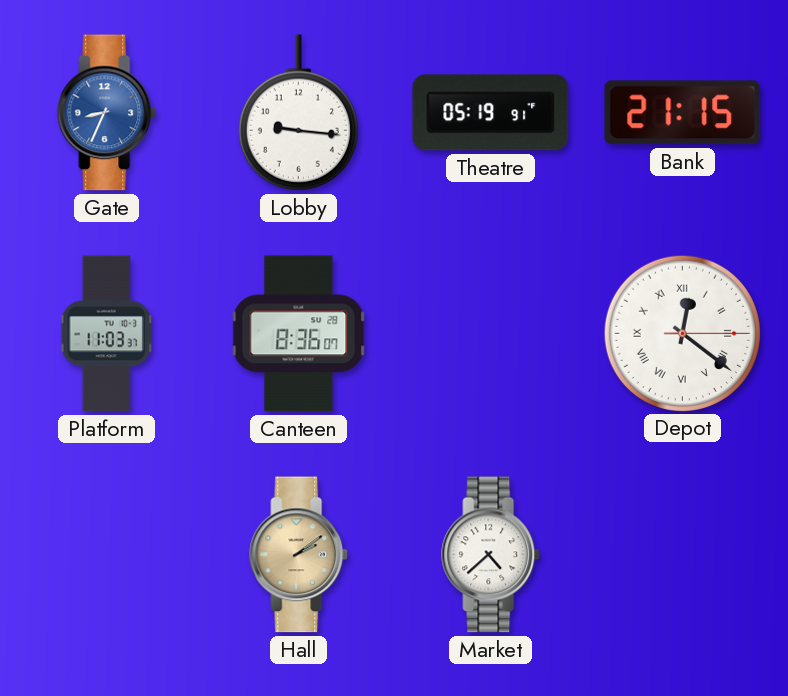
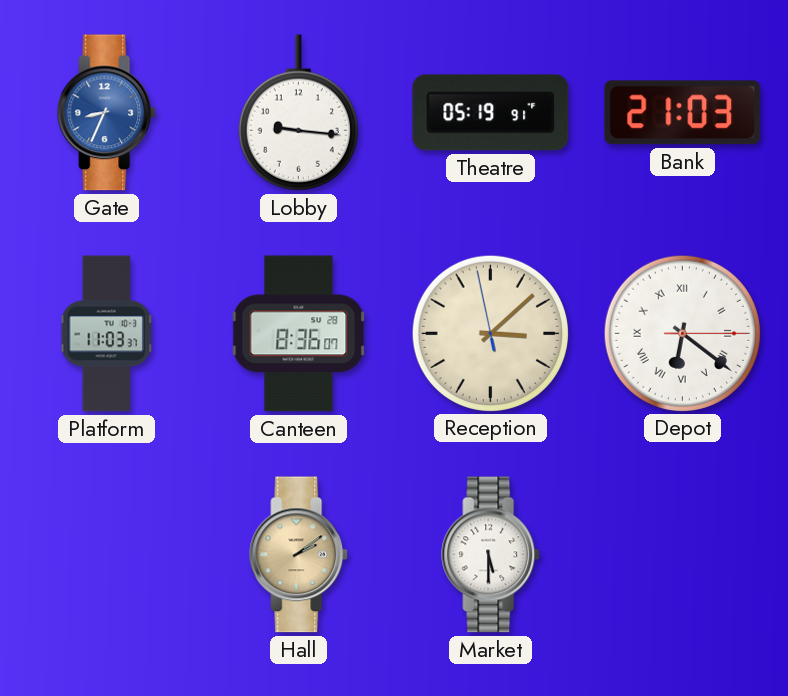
Bank: 21:15 -> 21:03 (683, 113)
Reception: none -> 3:07 (490, 333)
Depot: 12:21 -> 6:21 (682, 333)
Market: 4:38 -> 5:30 (491, 555)
